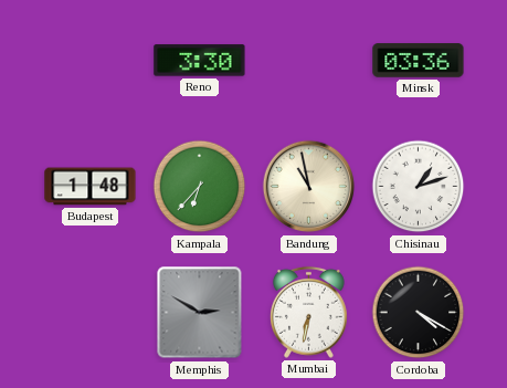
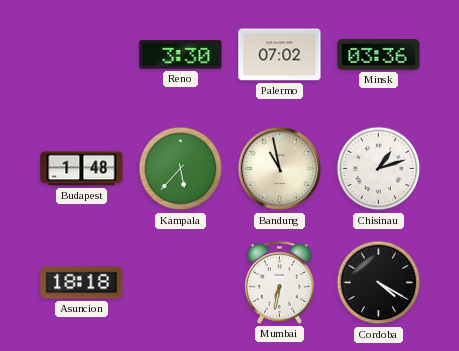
Palermo: none -> 07:02 (280, 55)
Kampala: 6:37 -> 5:37 (181, 169)
Asuncion: none -> 18:18 (82, 283)
Memphis: 2:50 -> none (200, 313)
